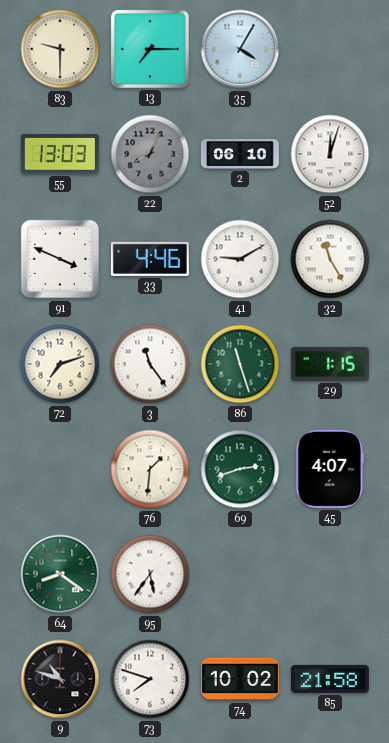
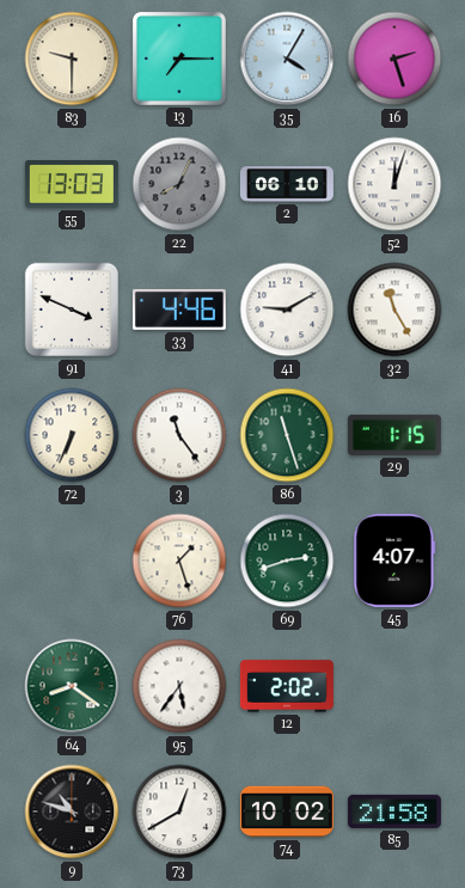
16: none -> 2:27 (394, 59)
72: 7:12 -> 6:34 (72, 435)
76: 1:31 -> 1:27 (179, 561)
12: none -> 2:02 (287, 686)
73: 7:48 -> 12:40 (179, 812)
